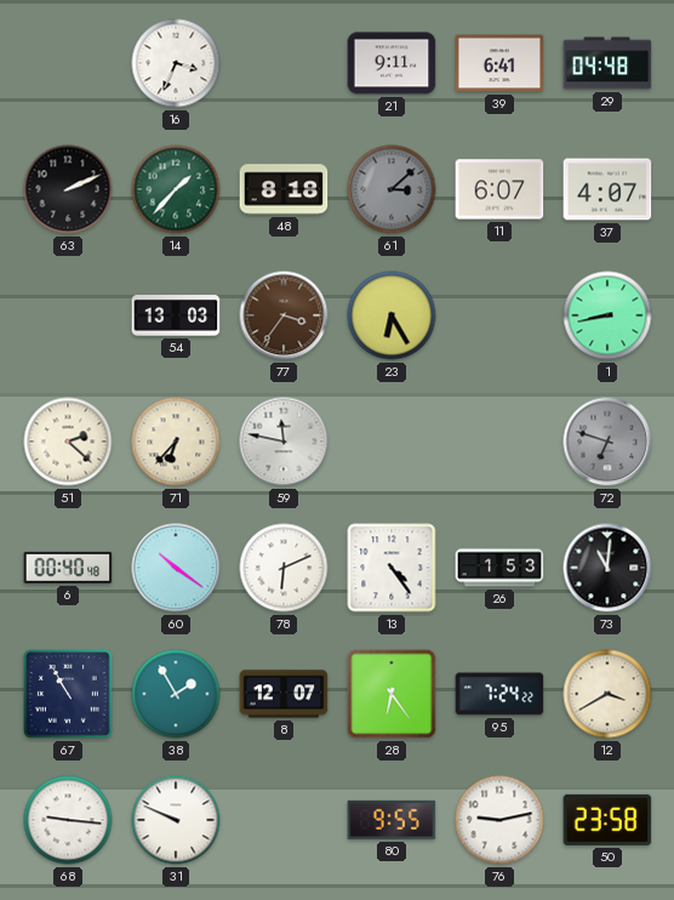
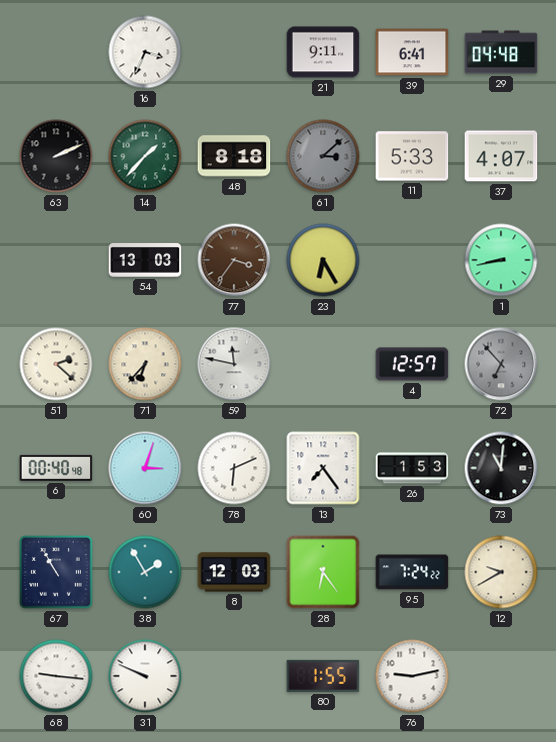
11: 6:07 -> 5:33 (412, 156)
4: none -> 12:57 (412, 364)
72: 6:48 -> 6:53 (501, 364)
60: 10:21 -> 3:03 (145, 468)
13: 4:24 -> 7:24 (323, 468)
8: 12:07 -> 12:03 (234, 572)
12: 3:40 -> 9:40 (501, 572)
80: 9:55 -> 1:55 (323, 676)
50: 23:58 -> none (607, 820)
